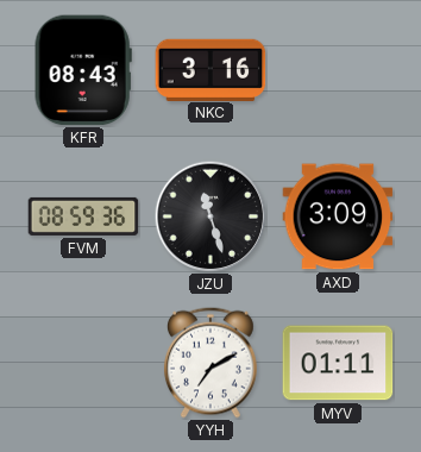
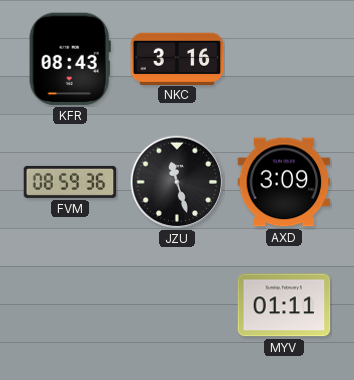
YYH: 7:10 -> none (211, 363)
